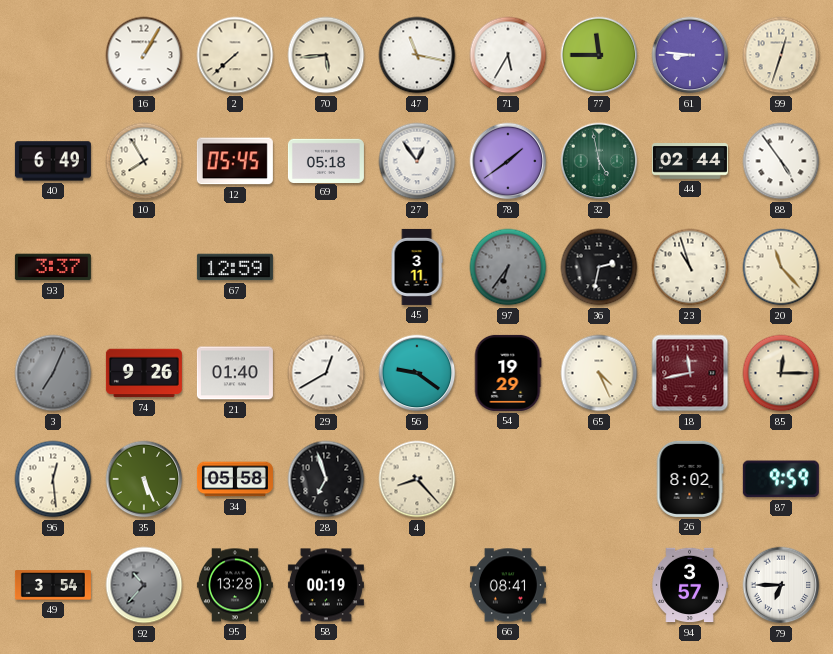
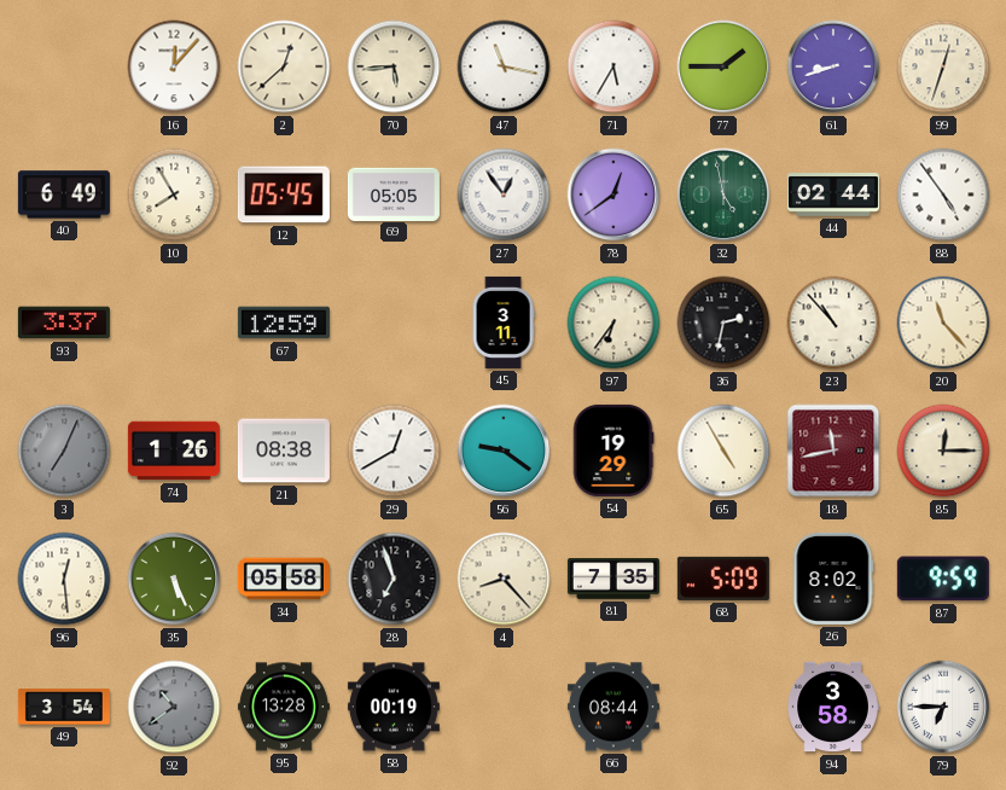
16: 1:05 -> 12:07 (174, 66)
2: 7:38 -> 12:38 (284, 66)
77: 11:45 -> 1:45 (723, 66)
61: 8:46 -> 8:42 (833, 66)
69: 05:18 -> 05:05 (394, 193)
78: 1:39 -> 12:39 (614, 194)
97 dial: grey -> cream (614, 323)
23: 10:57 -> 10:53 (833, 323)
74: 9:26 -> 1:26 (174, 451)
21: 01:40 -> 08:38 (284, 451)
65: 4:26 -> 4:55 (723, 451)
81: none -> 7:35 (614, 580)
68: none -> 5:09 (723, 579)
92: 10:37 -> 10:39 (174, 707)
66: 08:41 -> 08:44 (614, 707)
94: 3:57 -> 3:58 (833, 707)
